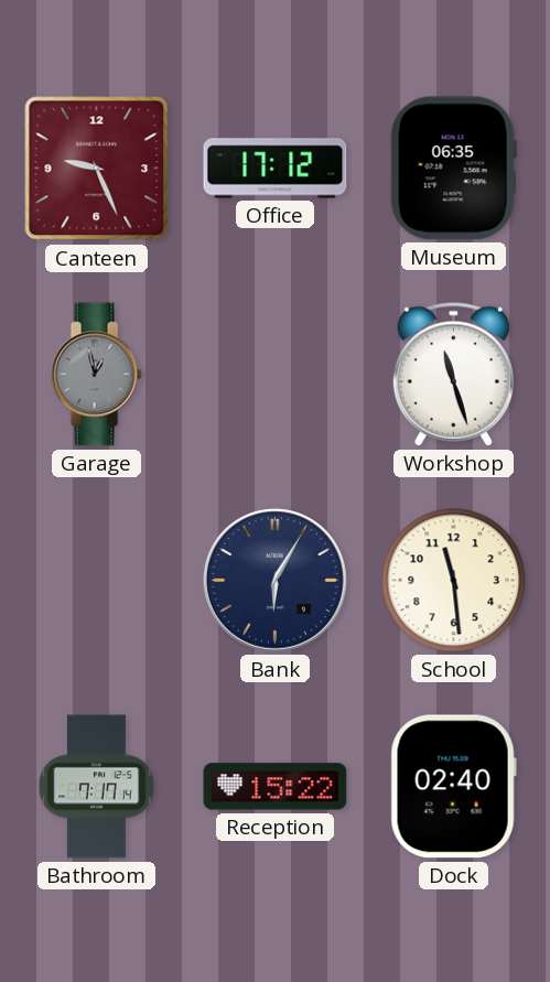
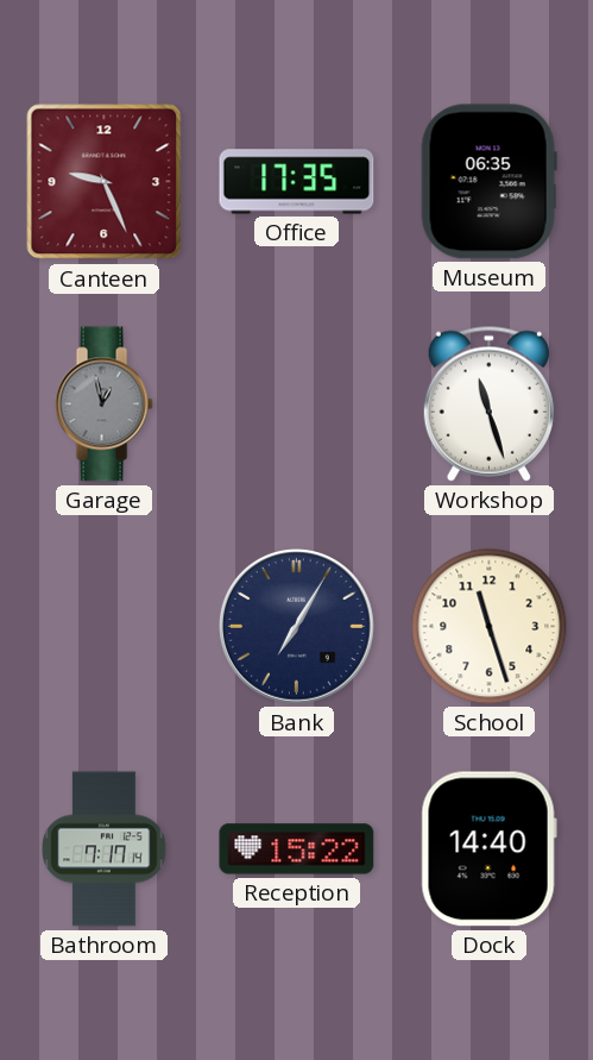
Office: 17:12 -> 17:35 (297, 182)
Bank: 6:05 -> 7:05 (296, 626)
School: 11:29 -> 11:27 (490, 627)
Dock: 02:40 -> 14:40 (488, 849)
